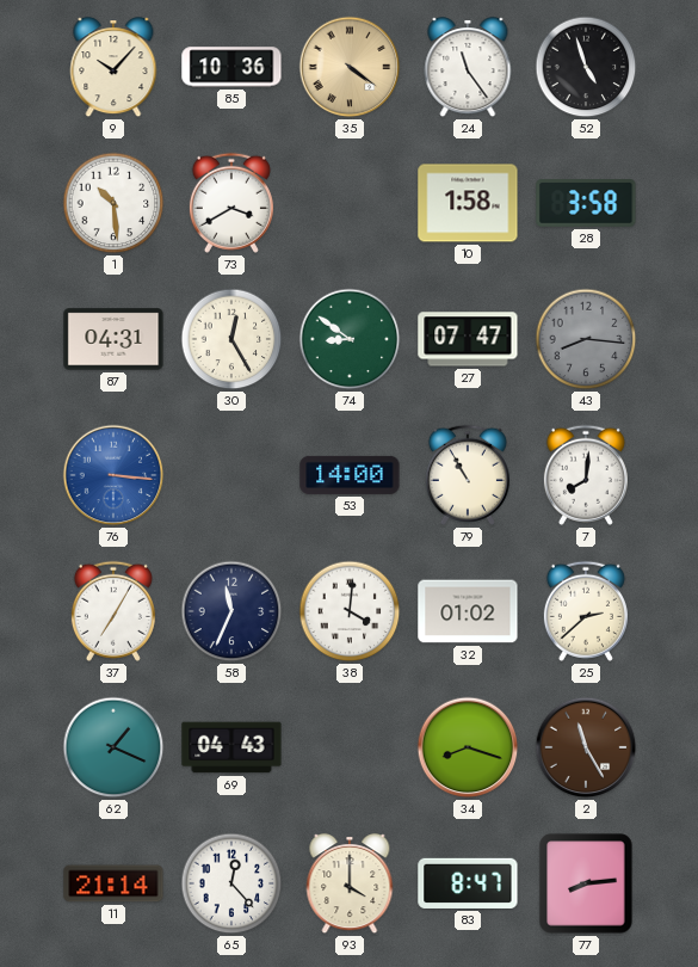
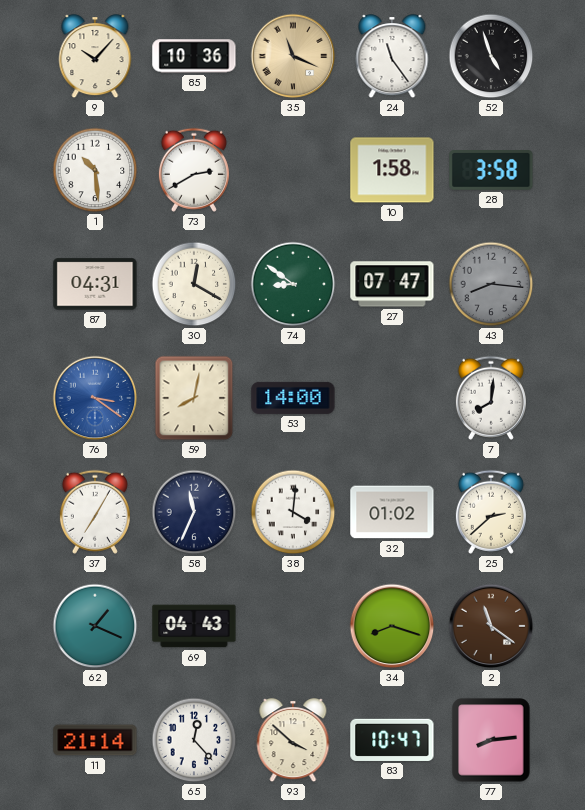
35: 4:21 -> 11:19 (293, 56)
73: 3:40 -> 2:40 (194, 170)
30: 12:25 -> 12:20 (194, 284)
76: 3:16 -> 3:21 (95, 398)
59: none -> 8:02 (194, 398)
79: 10:55 -> none (468, 475)
2: 11:25 -> 11:21 (491, 626)
93: 4:00 -> 3:52 (293, 741)
83: 8:47 -> 10:47 (392, 740)
